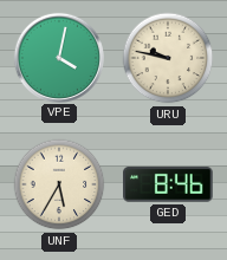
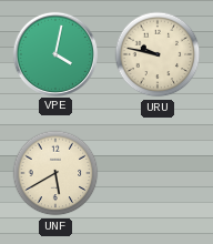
UNF: 5:35 -> 5:40 (55, 173)
GED: 8:46 -> none (168, 184)
